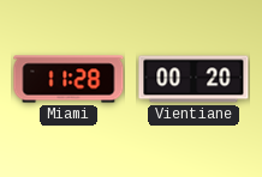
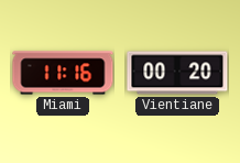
Miami: 11:28 -> 11:16 (63, 73)
